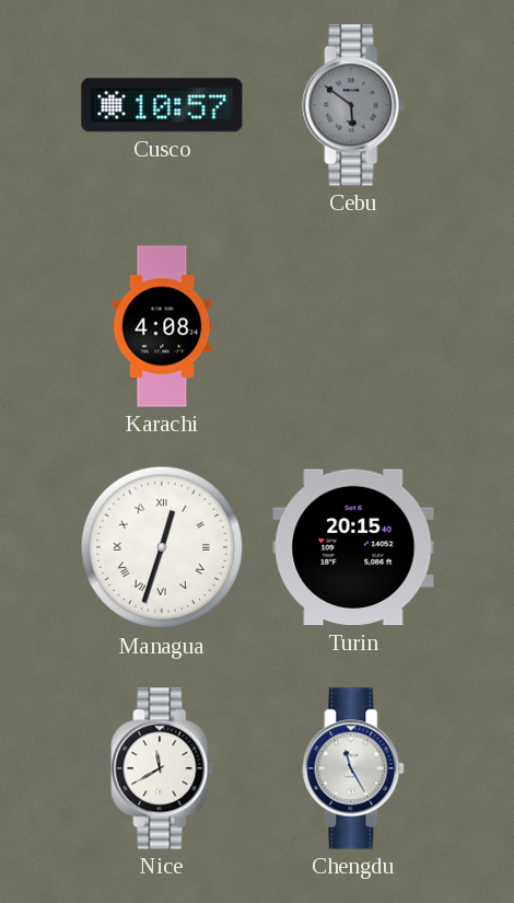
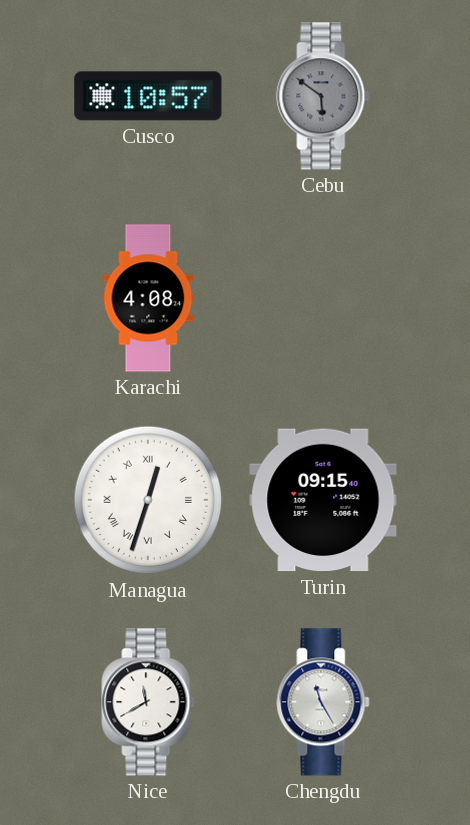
Turin: 20:15 -> 09:15 (323, 500)
